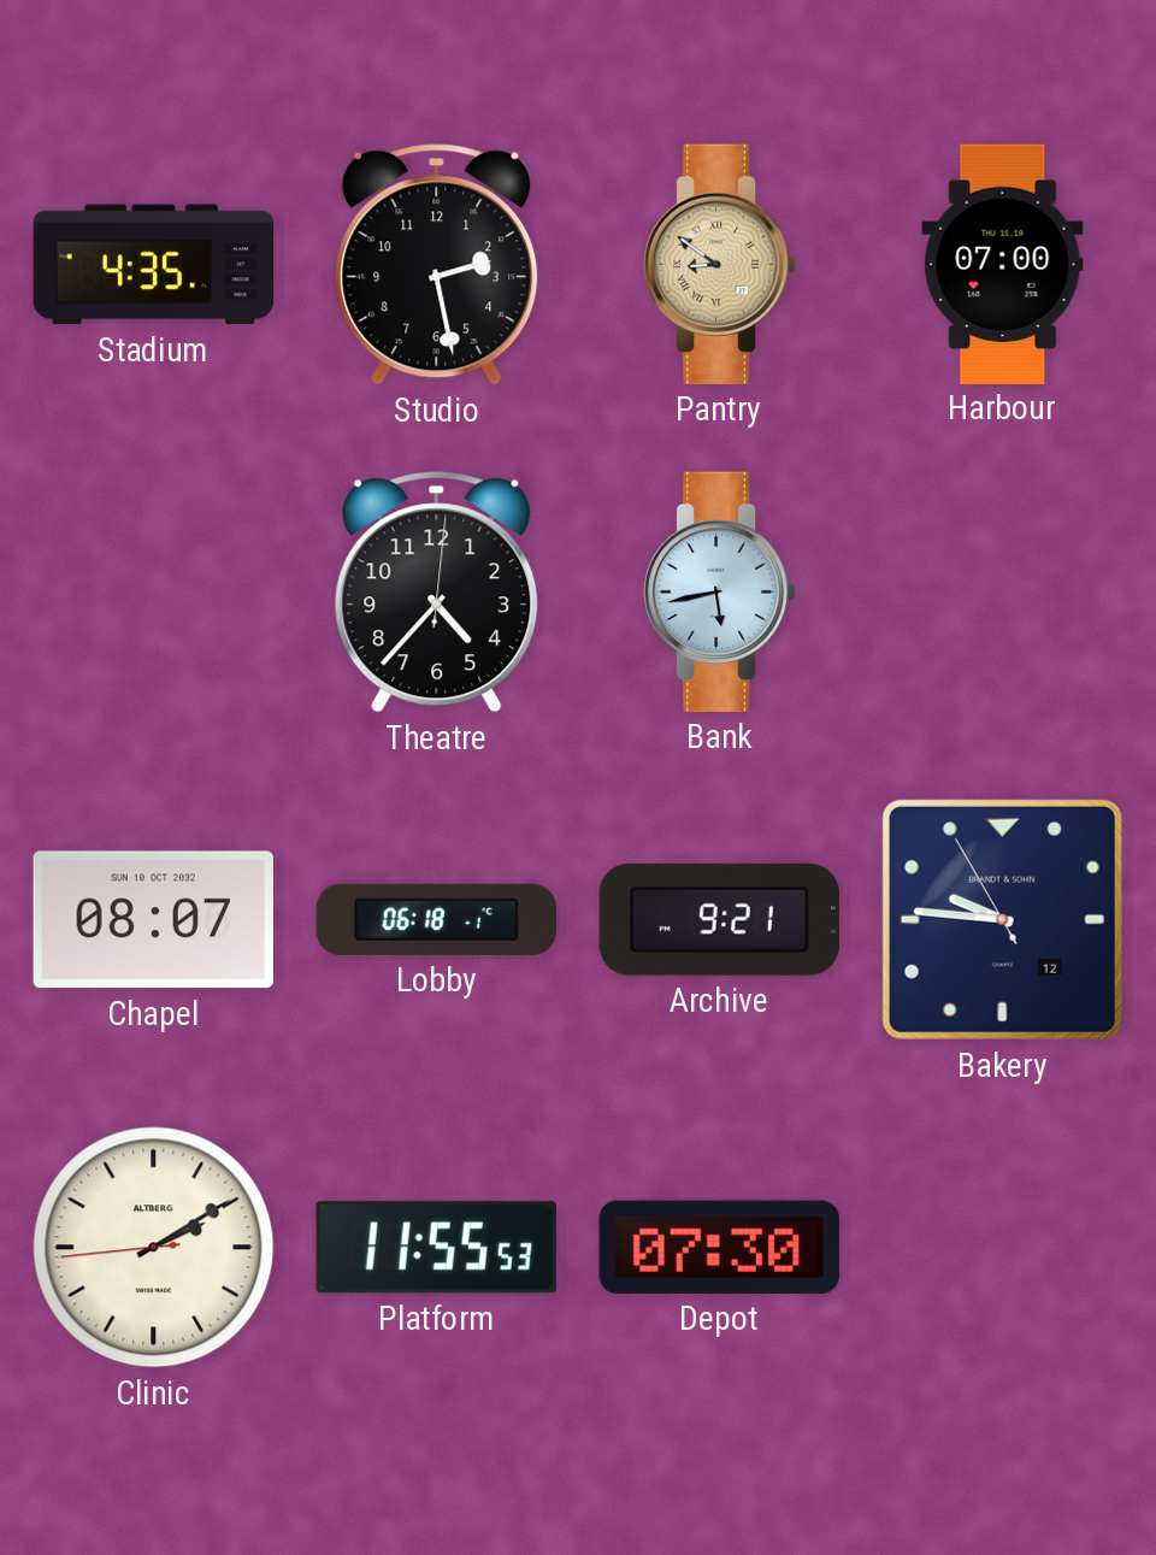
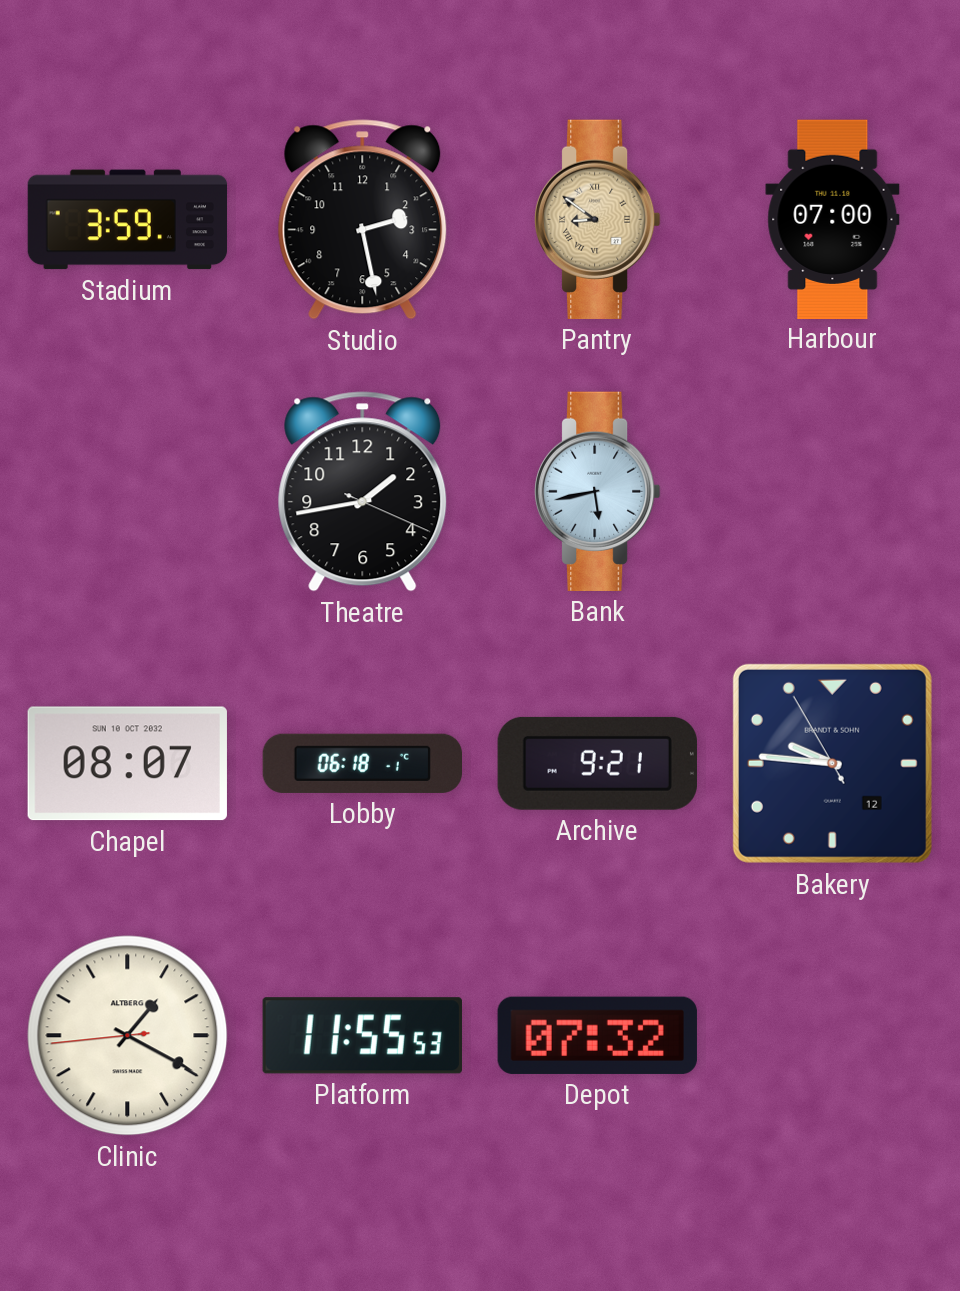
Stadium: 4:35 -> 3:59 (128, 220)
Theatre: 4:37 -> 1:43 (363, 492)
Clinic: 2:09 -> 1:19 (128, 1036)
Depot: 07:30 -> 07:32 (597, 1035)
